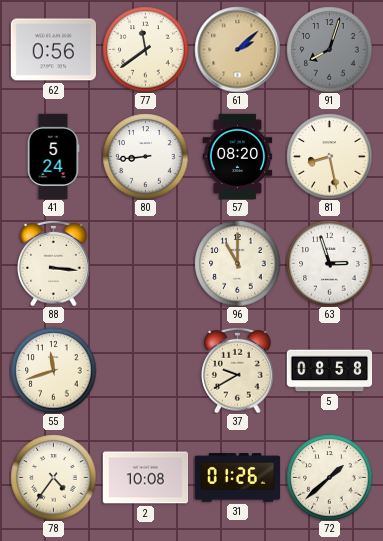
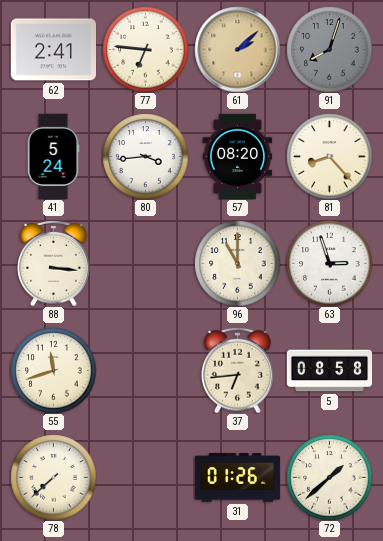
62: 0:56 -> 2:41 (53, 50)
77: 11:39 -> 6:46 (145, 49)
80: 8:44 -> 3:44 (145, 156)
81: 8:28 -> 8:23 (329, 156)
37: 9:40 -> 6:44 (238, 370)
78: 4:36 -> 7:38 (53, 477)
2: 10:08 -> none (145, 478)
